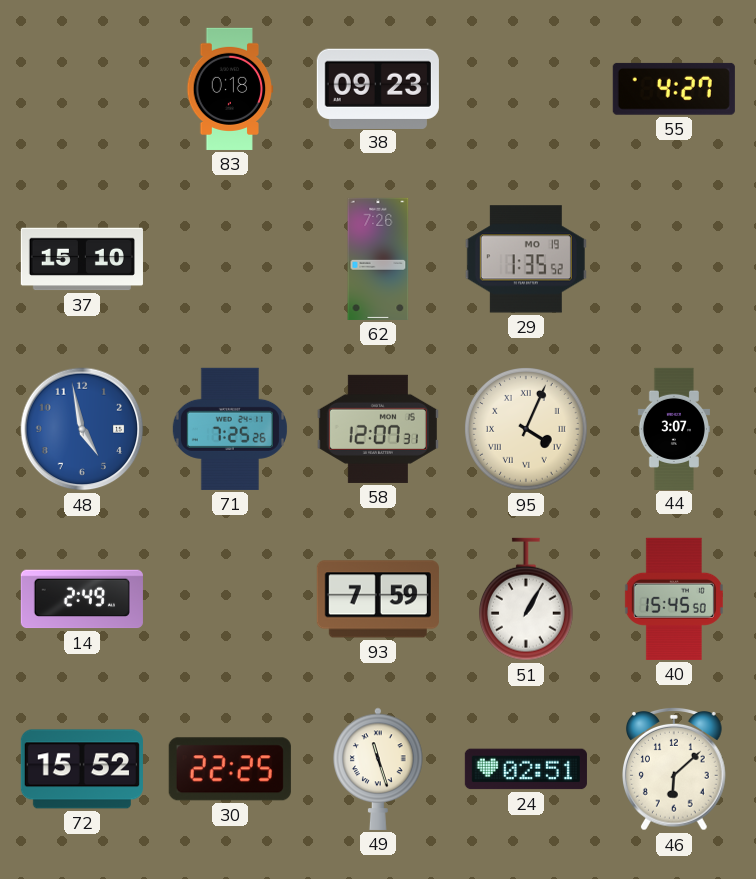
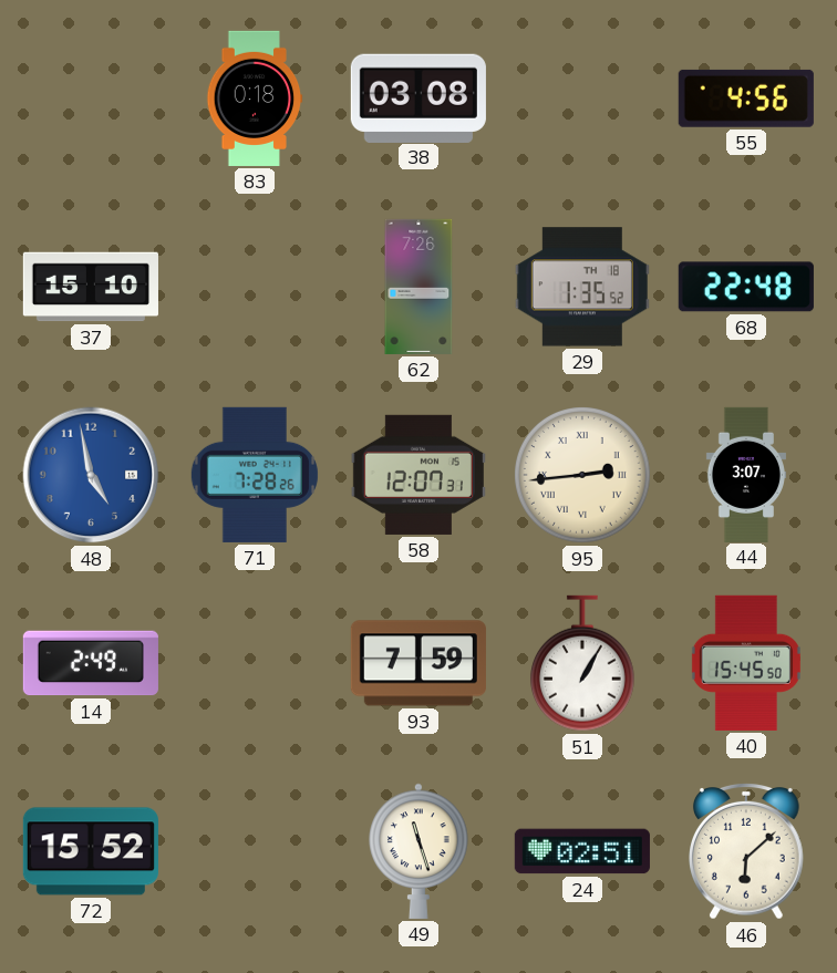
38: 09:23 -> 03:08 (418, 97)
55: 4:27 -> 4:56 (746, 99)
29 date: MO 19 -> TH 18 (582, 287)
68: none -> 22:48 (746, 287)
71: 7:25 -> 7:28 (255, 475)
95: 4:04 -> 2:44 (583, 476)
30: 22:25 -> none (230, 769)
